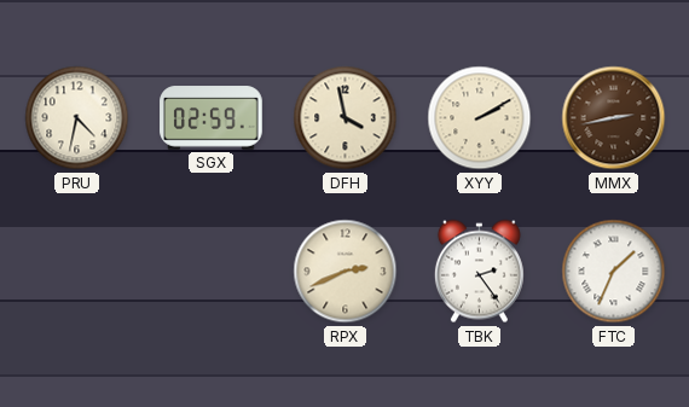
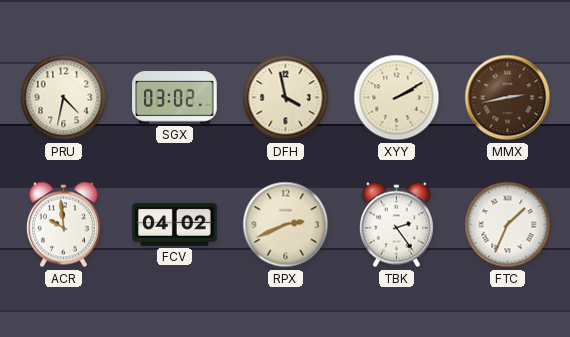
SGX: 02:59 -> 03:02 (175, 98)
ACR: none -> 9:59 (63, 225)
FCV: none -> 04:02 (175, 224)
